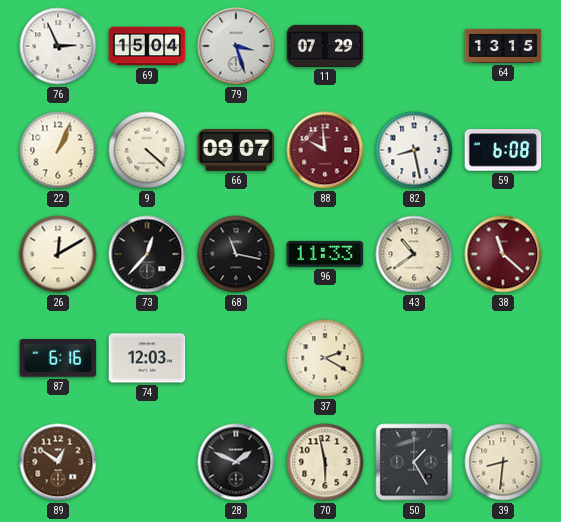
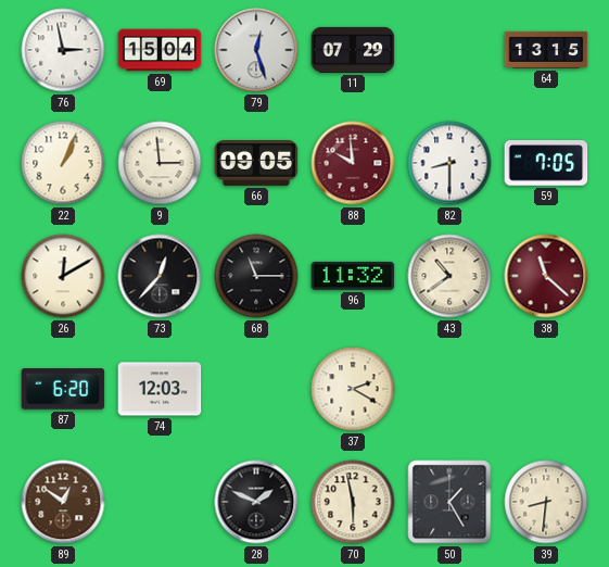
76: 2:56 -> 2:58 (63, 50)
79: 3:27 -> 12:27 (256, 50)
9: 4:22 -> 2:59 (160, 163)
66: 09:07 -> 09:05 (256, 163)
82: 8:28 -> 8:30 (449, 163)
59: 6:08 -> 7:05 (546, 163)
68: 11:17 -> 11:15 (256, 276)
96: 11:33 -> 11:32 (353, 276)
87: 6:16 -> 6:20 (63, 389)
